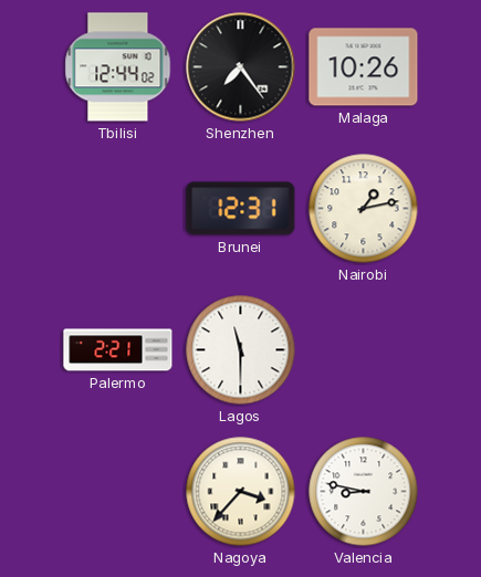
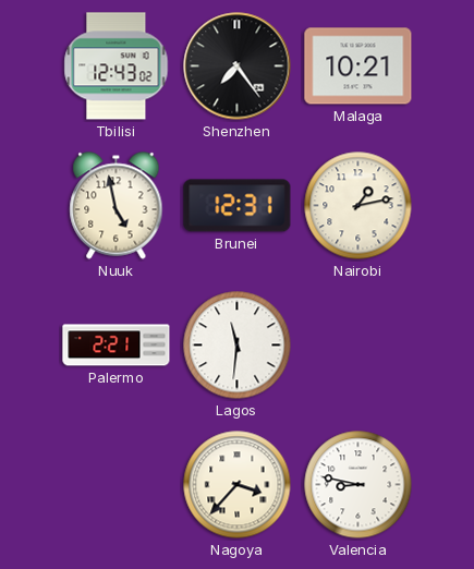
Tbilisi: 12:44 -> 12:43 (117, 66)
Malaga: 10:26 -> 10:21 (358, 66)
Nuuk: none -> 4:58 (117, 206)
Lagos: 11:30 -> 11:31 (238, 346)
